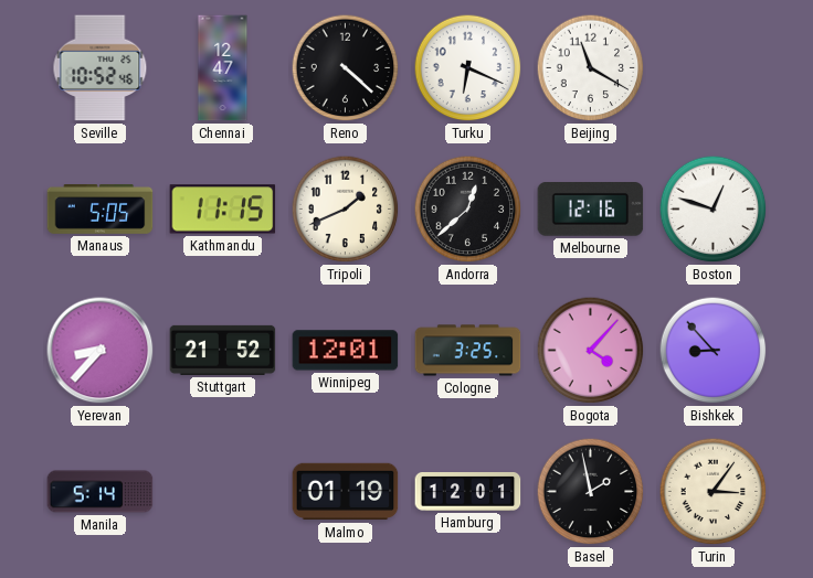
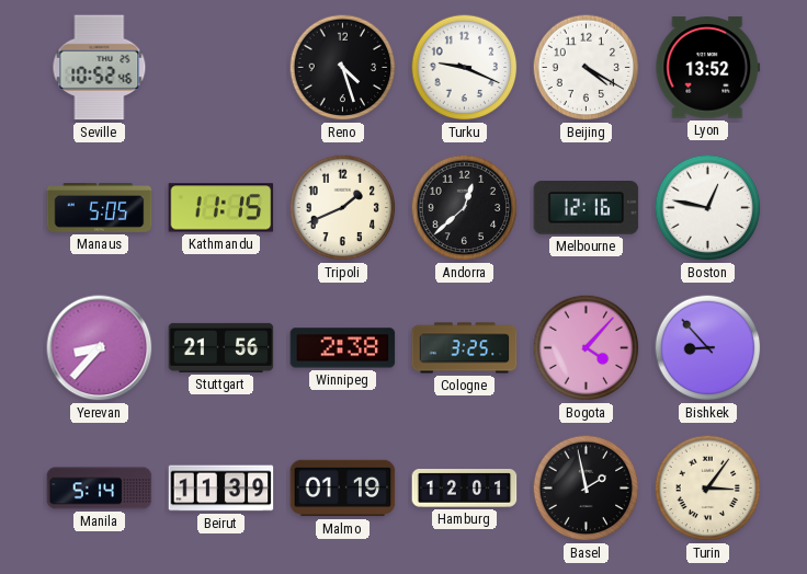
Chennai: 12:47 -> none (223, 68)
Reno: 4:22 -> 4:27 (343, 68)
Turku: 6:19 -> 9:19 (465, 68)
Beijing: 11:20 -> 4:20 (587, 68)
Lyon: none -> 13:52 (708, 68)
Boston: 12:48 -> 12:47 (708, 208)
Stuttgart: 21:52 -> 21:56 (221, 347)
Winnipeg: 12:01 -> 2:38 (343, 348)
Beirut: none -> 11:39 (221, 489)
